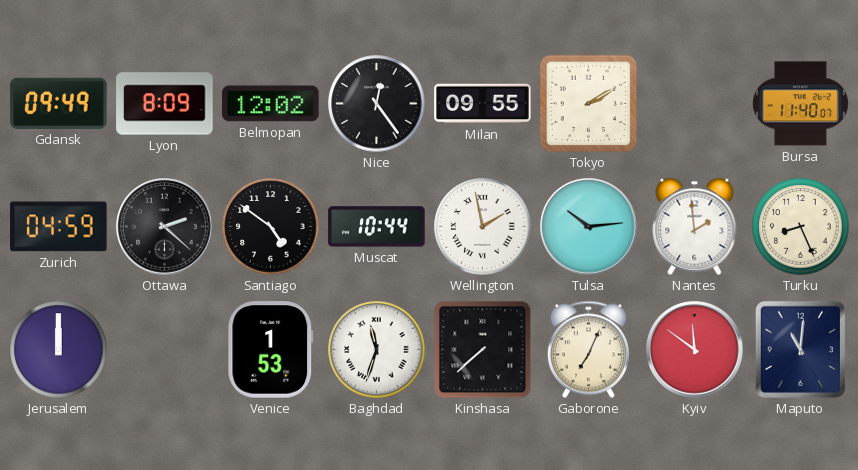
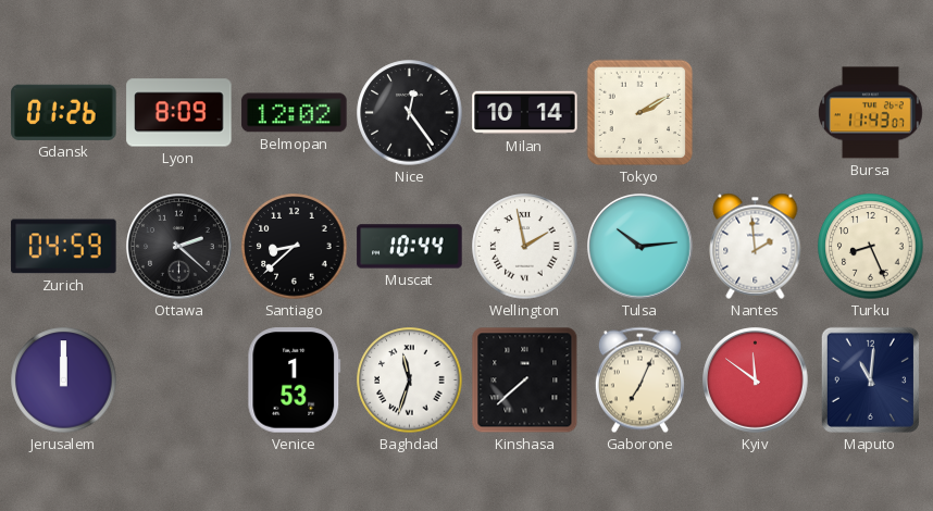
Gdansk: 09:49 -> 01:26 (64, 112)
Milan: 09:55 -> 10:14 (525, 113)
Bursa: 11:40 -> 11:43 (870, 113)
Santiago: 4:51 -> 8:38 (295, 247)
